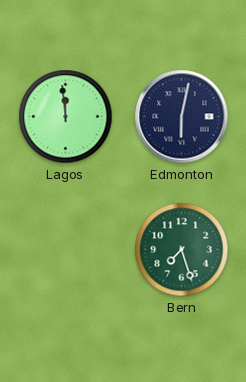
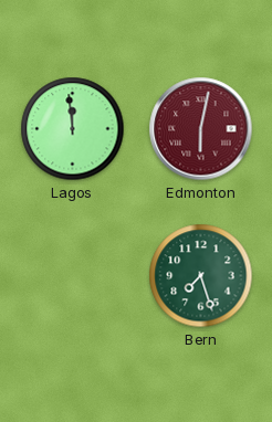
Edmonton dial: navy -> burgundy (201, 129)
